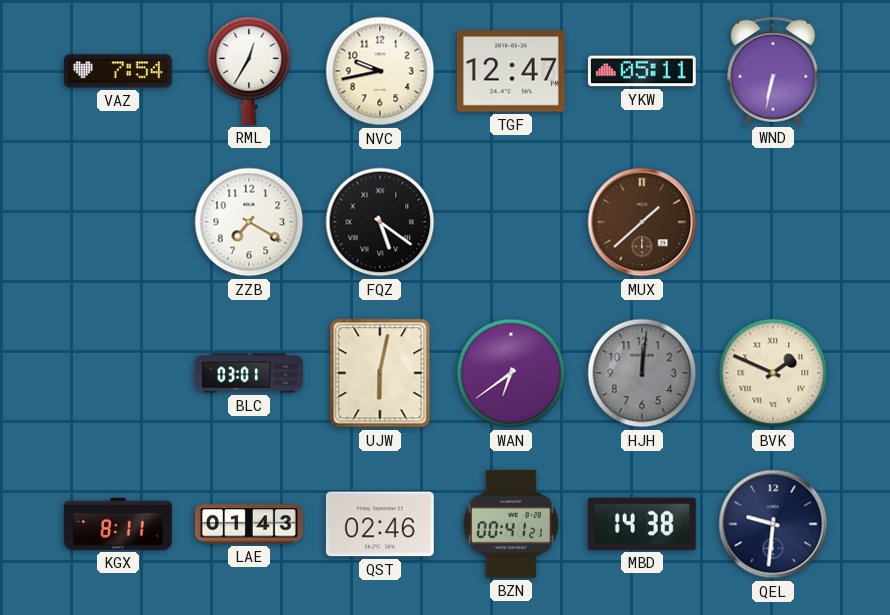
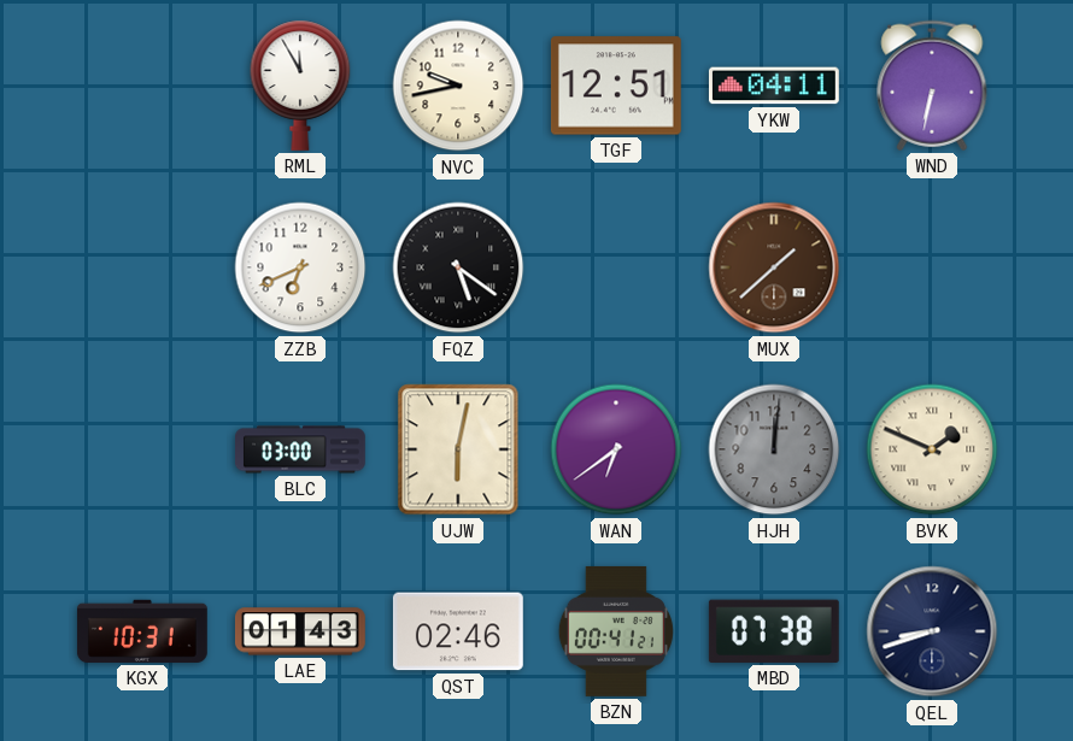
VAZ: 7:54 -> none (118, 71)
RML: 12:35 -> 11:55 (300, 86)
TGF: 12:47 -> 12:51 (616, 86)
YKW: 05:11 -> 04:11 (774, 86)
ZZB: 7:20 -> 6:41 (300, 267)
BLC: 03:01 -> 03:00 (301, 449)
KGX: 8:11 -> 10:31 (142, 631)
MBD: 14:38 -> 07:38 (774, 631)
QEL: 9:31 -> 8:42 (932, 631)
